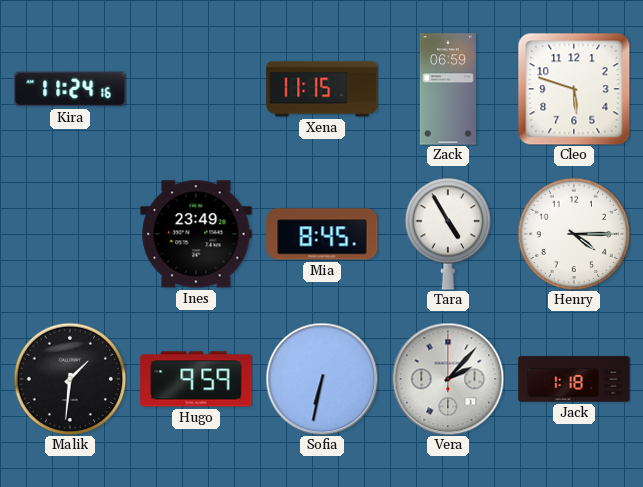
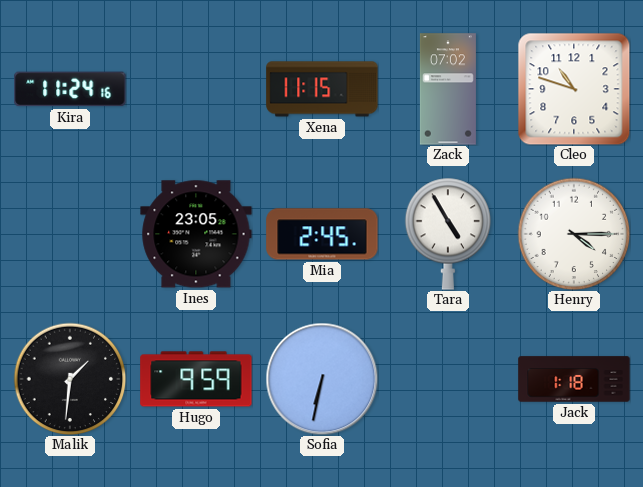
Zack: 06:59 -> 07:02 (448, 89)
Cleo: 5:48 -> 10:48 (574, 89)
Ines: 23:49 -> 23:05 (196, 234)
Mia: 8:45 -> 2:45 (322, 234)
Vera: 2:07 -> none (448, 379)
